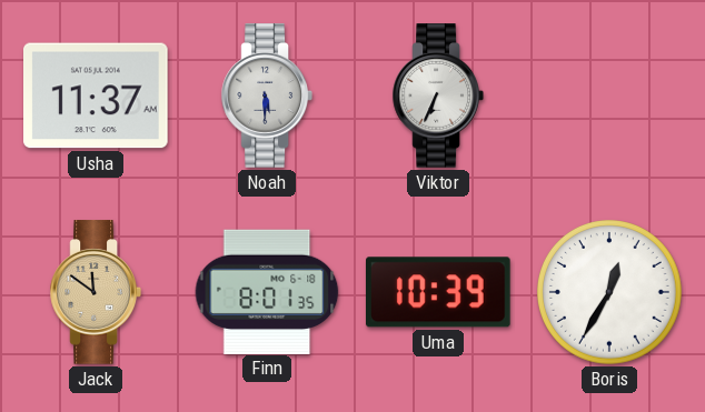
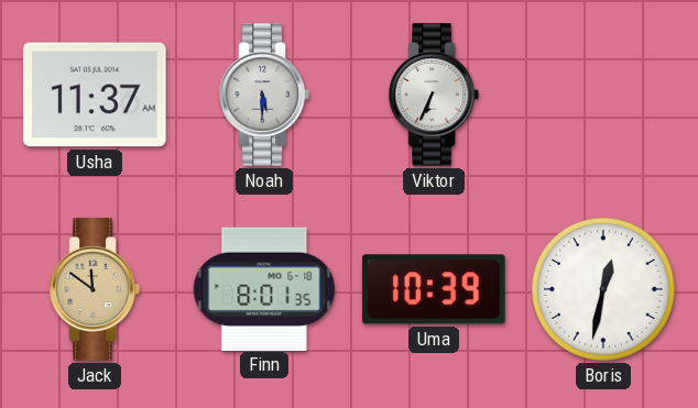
Boris: 12:35 -> 12:32 (604, 290)
